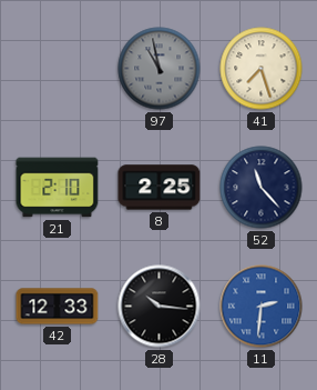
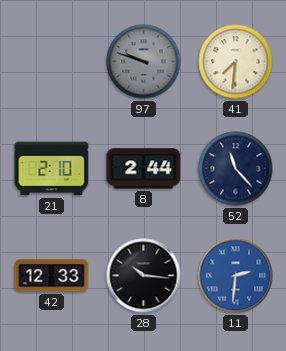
97: 10:58 -> 9:48 (144, 62)
41: 7:27 -> 7:31 (236, 62)
8: 2:25 -> 2:44 (144, 169)
